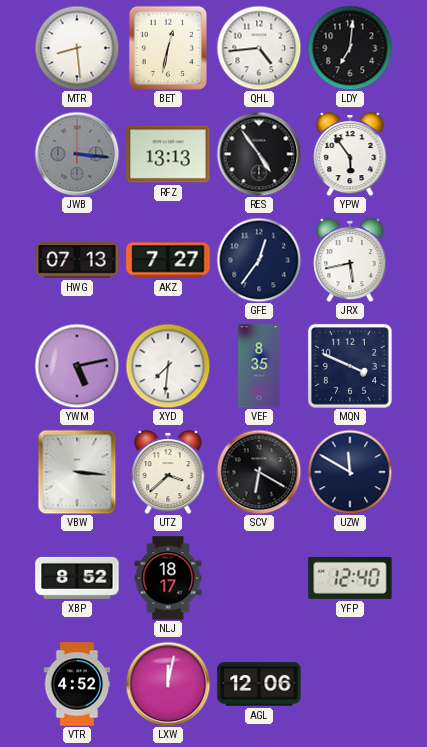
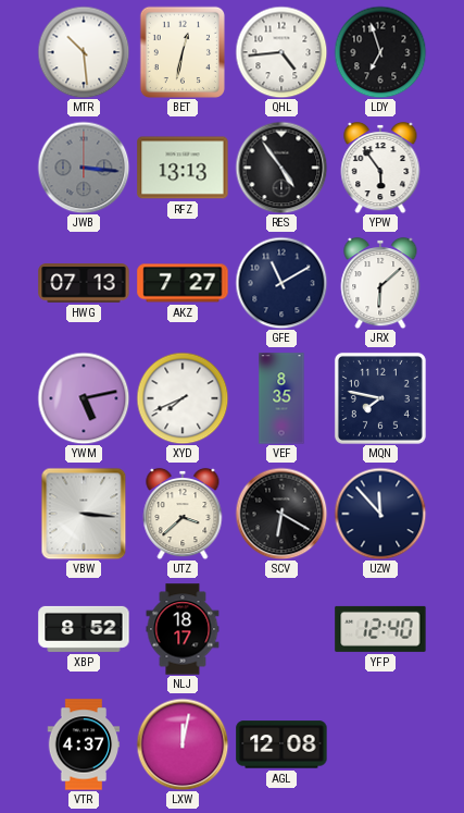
MTR: 8:29 -> 10:29 (84, 52)
LDY: 7:01 -> 6:57 (380, 52)
GFE: 12:36 -> 11:10 (281, 283)
JRX: 5:43 -> 6:08 (380, 283)
XYD: 7:31 -> 7:41 (183, 398)
MQN: 3:49 -> 7:47 (380, 398)
UZW: 11:50 -> 11:53 (380, 514)
VTR: 4:52 -> 4:37 (84, 744)
AGL: 12:06 -> 12:08 (281, 744)
